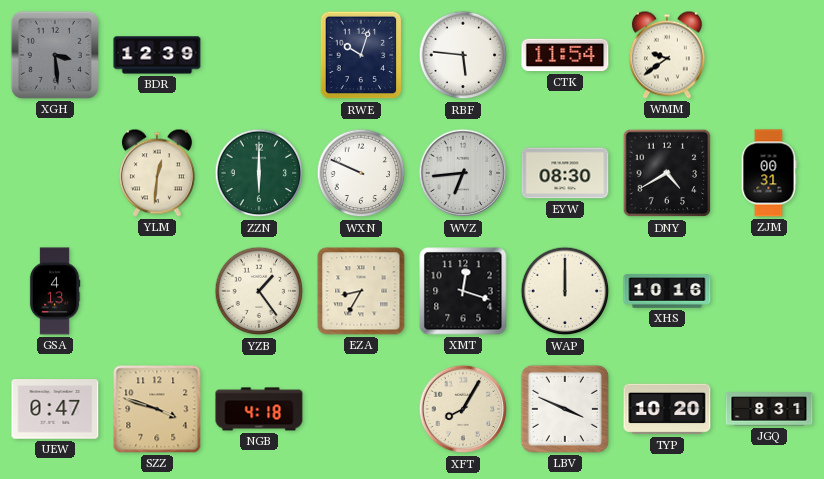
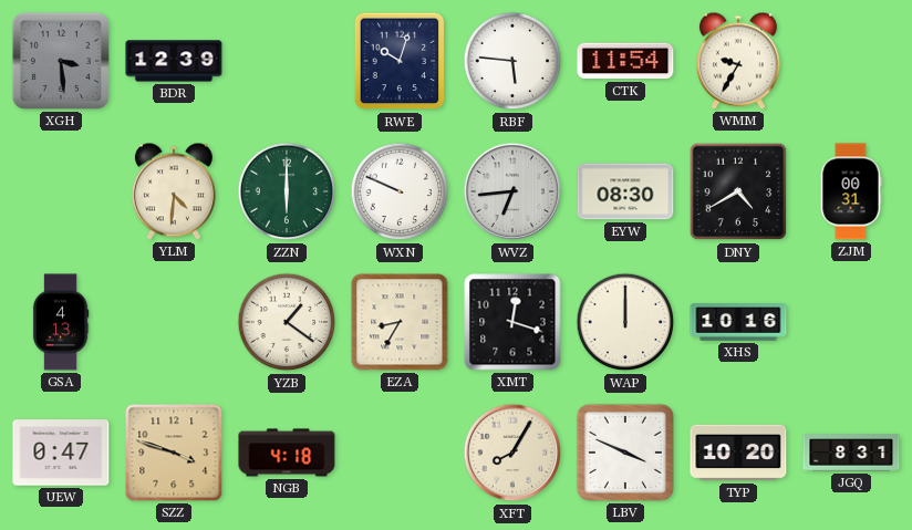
WMM: 9:39 -> 9:35 (738, 61)
YLM: 12:31 -> 4:31 (174, 191)
YZB: 1:24 -> 1:21 (287, 322)
